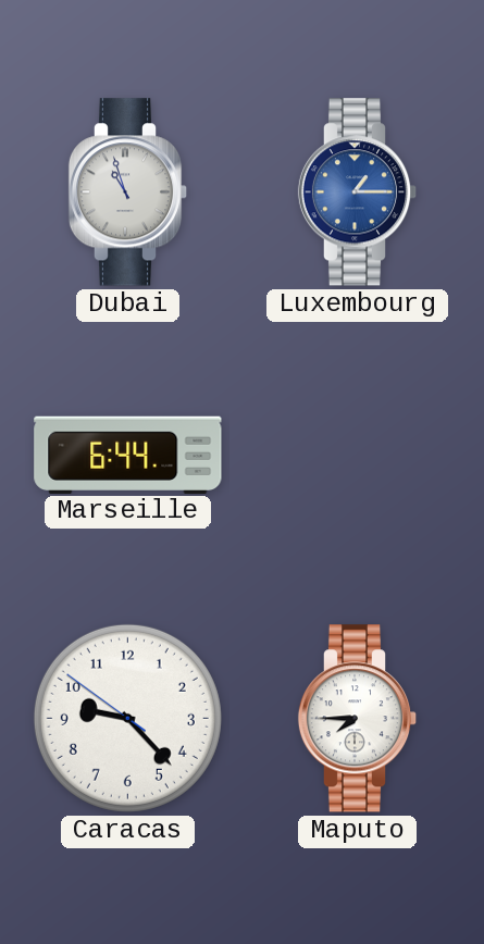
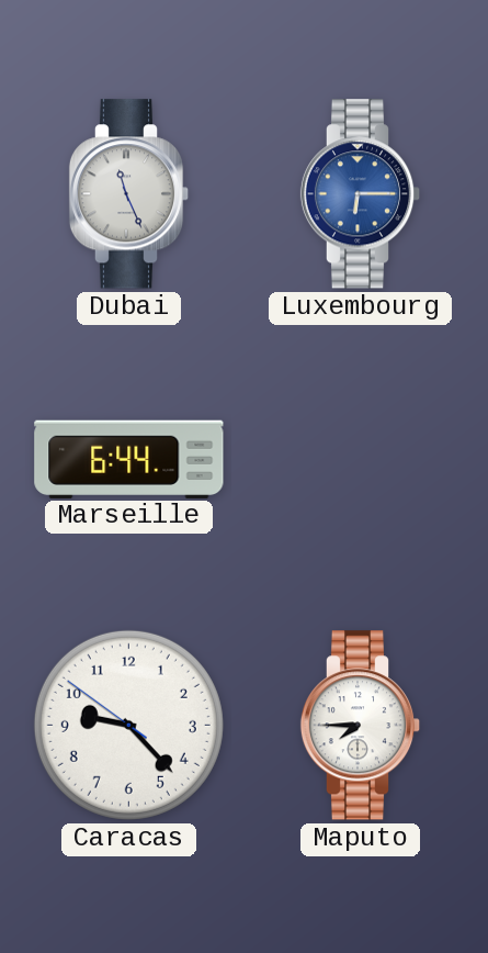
Dubai: 10:57 -> 11:26 (129, 194)
Luxembourg: 1:15 -> 6:15 (361, 194)
